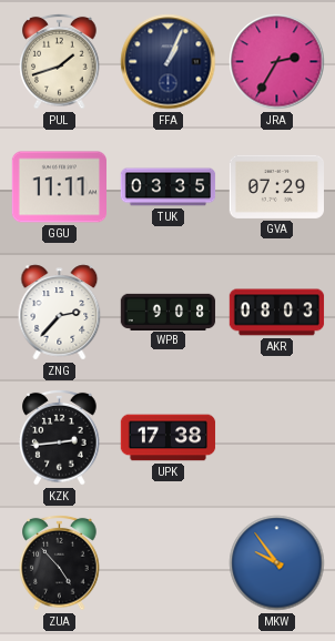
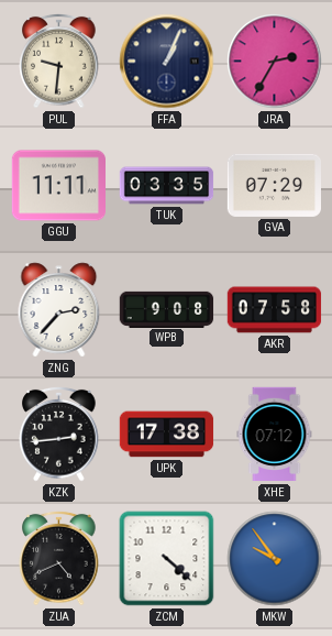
PUL: 1:42 -> 9:31 (59, 61)
AKR: 08:03 -> 07:58 (275, 310)
XHE: none -> 07:12 (275, 435)
ZUA: 4:53 -> 4:41 (59, 558)
ZCM: none -> 4:22 (167, 559)
